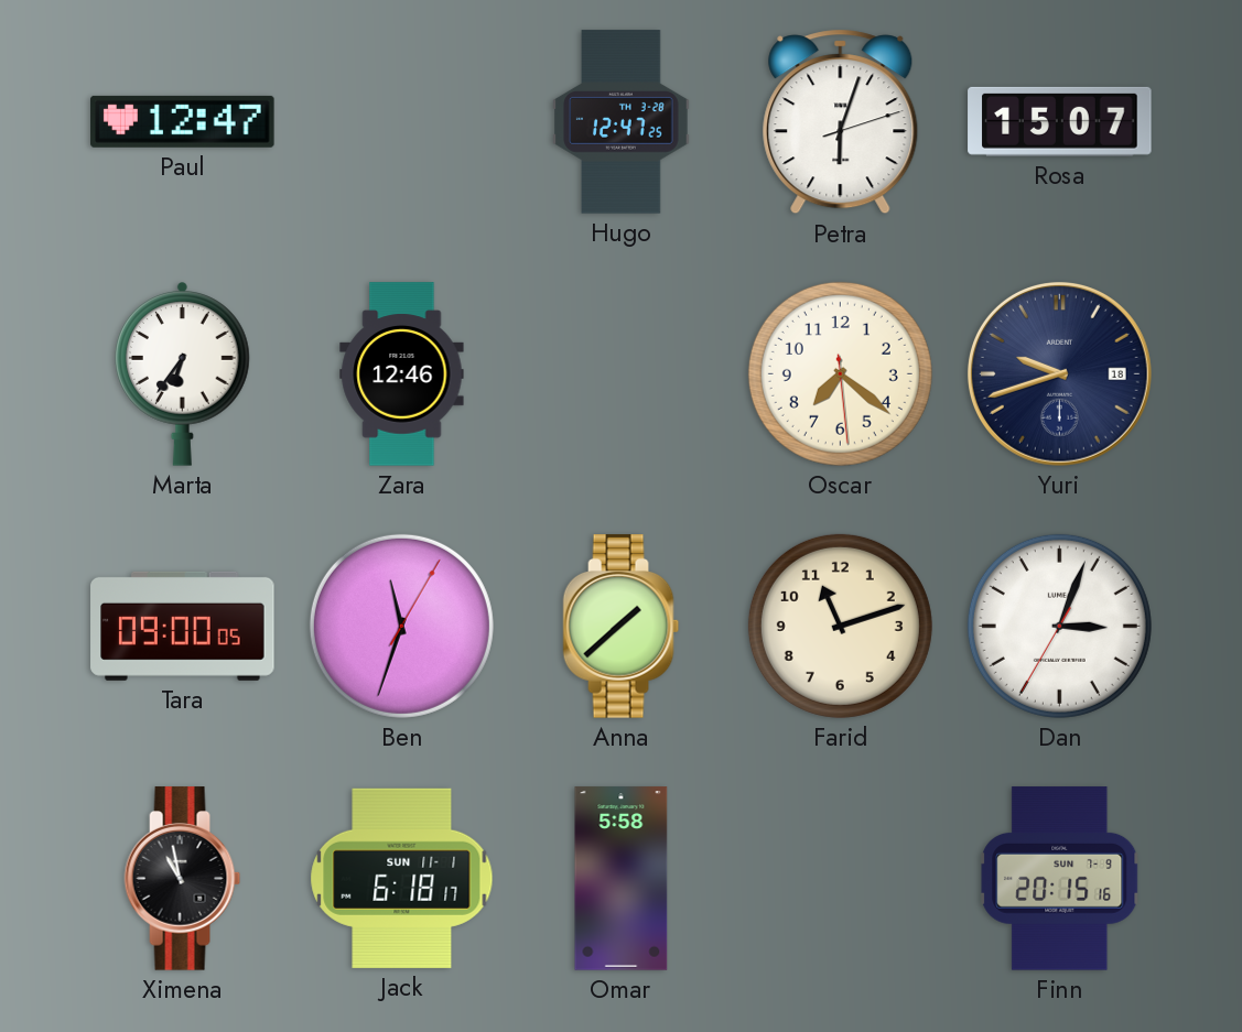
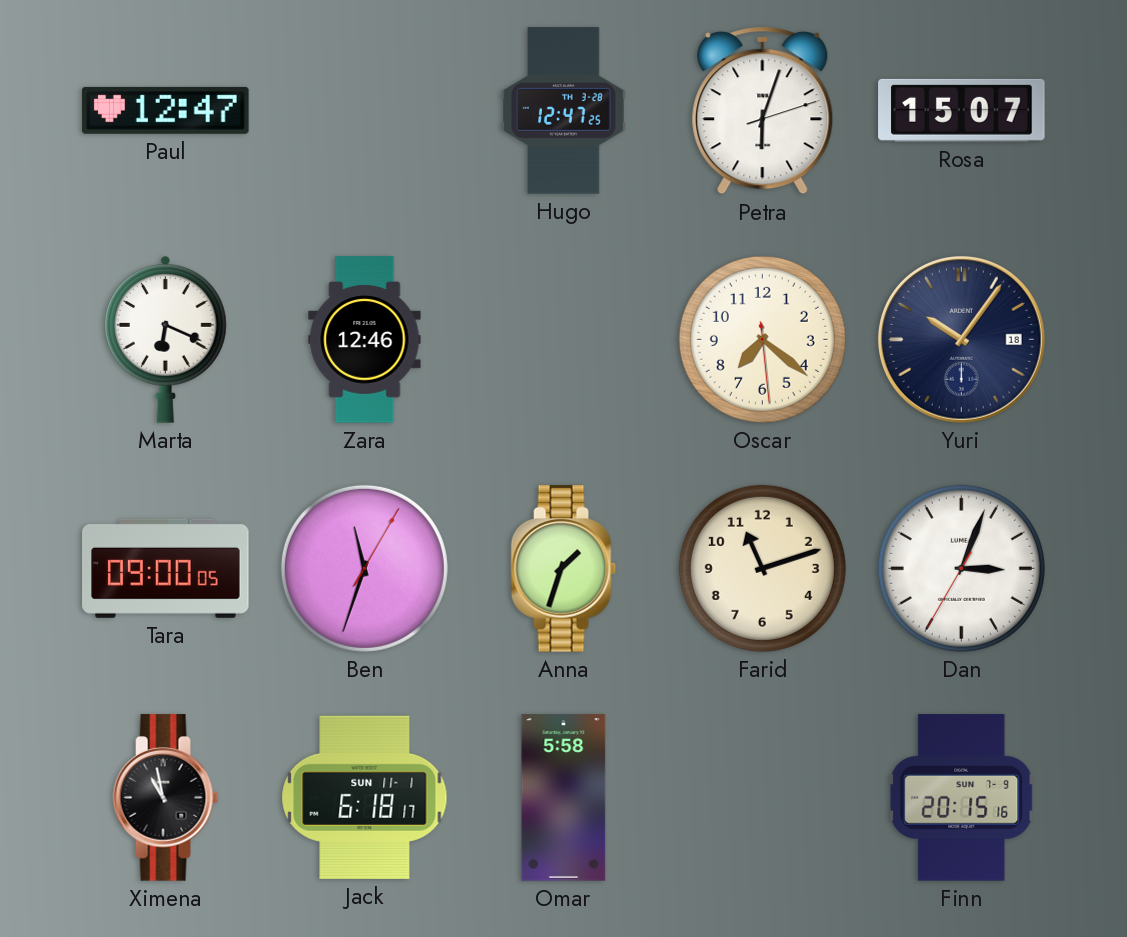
Marta: 6:36 -> 6:19 (166, 339)
Yuri: 9:42 -> 10:06 (961, 339)
Anna: 1:38 -> 1:33 (564, 569)
